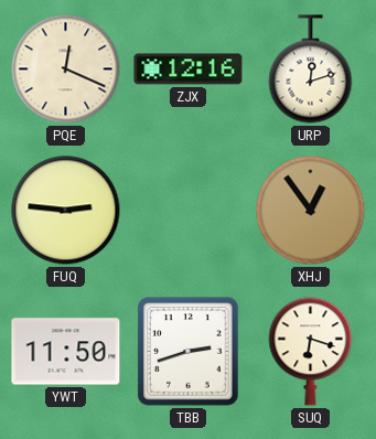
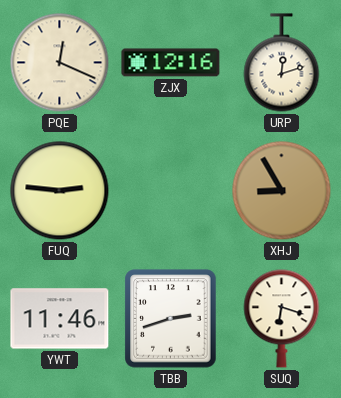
XHJ: 12:54 -> 8:55 (282, 191)
YWT: 11:50 -> 11:46 (60, 319)
